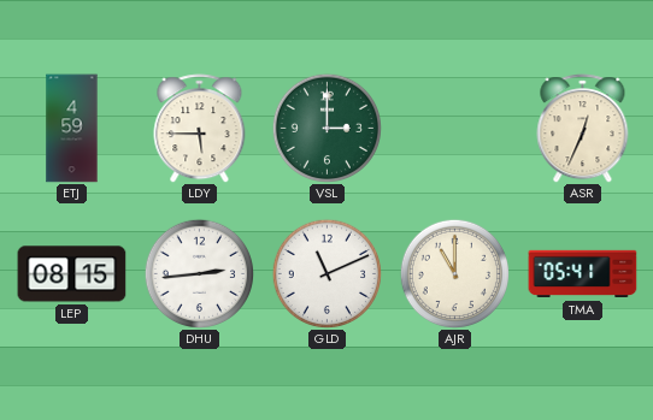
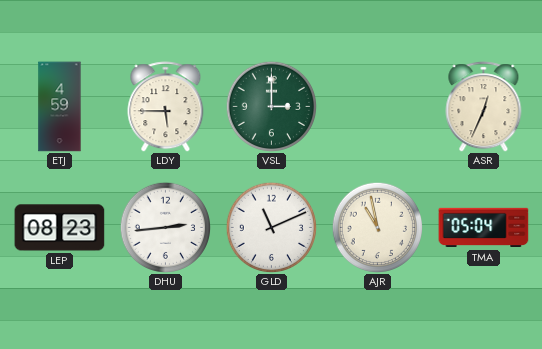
LEP: 08:15 -> 08:23 (60, 228)
AJR: 11:00 -> 10:58 (377, 227)
TMA: 05:41 -> 05:04 (484, 228)
